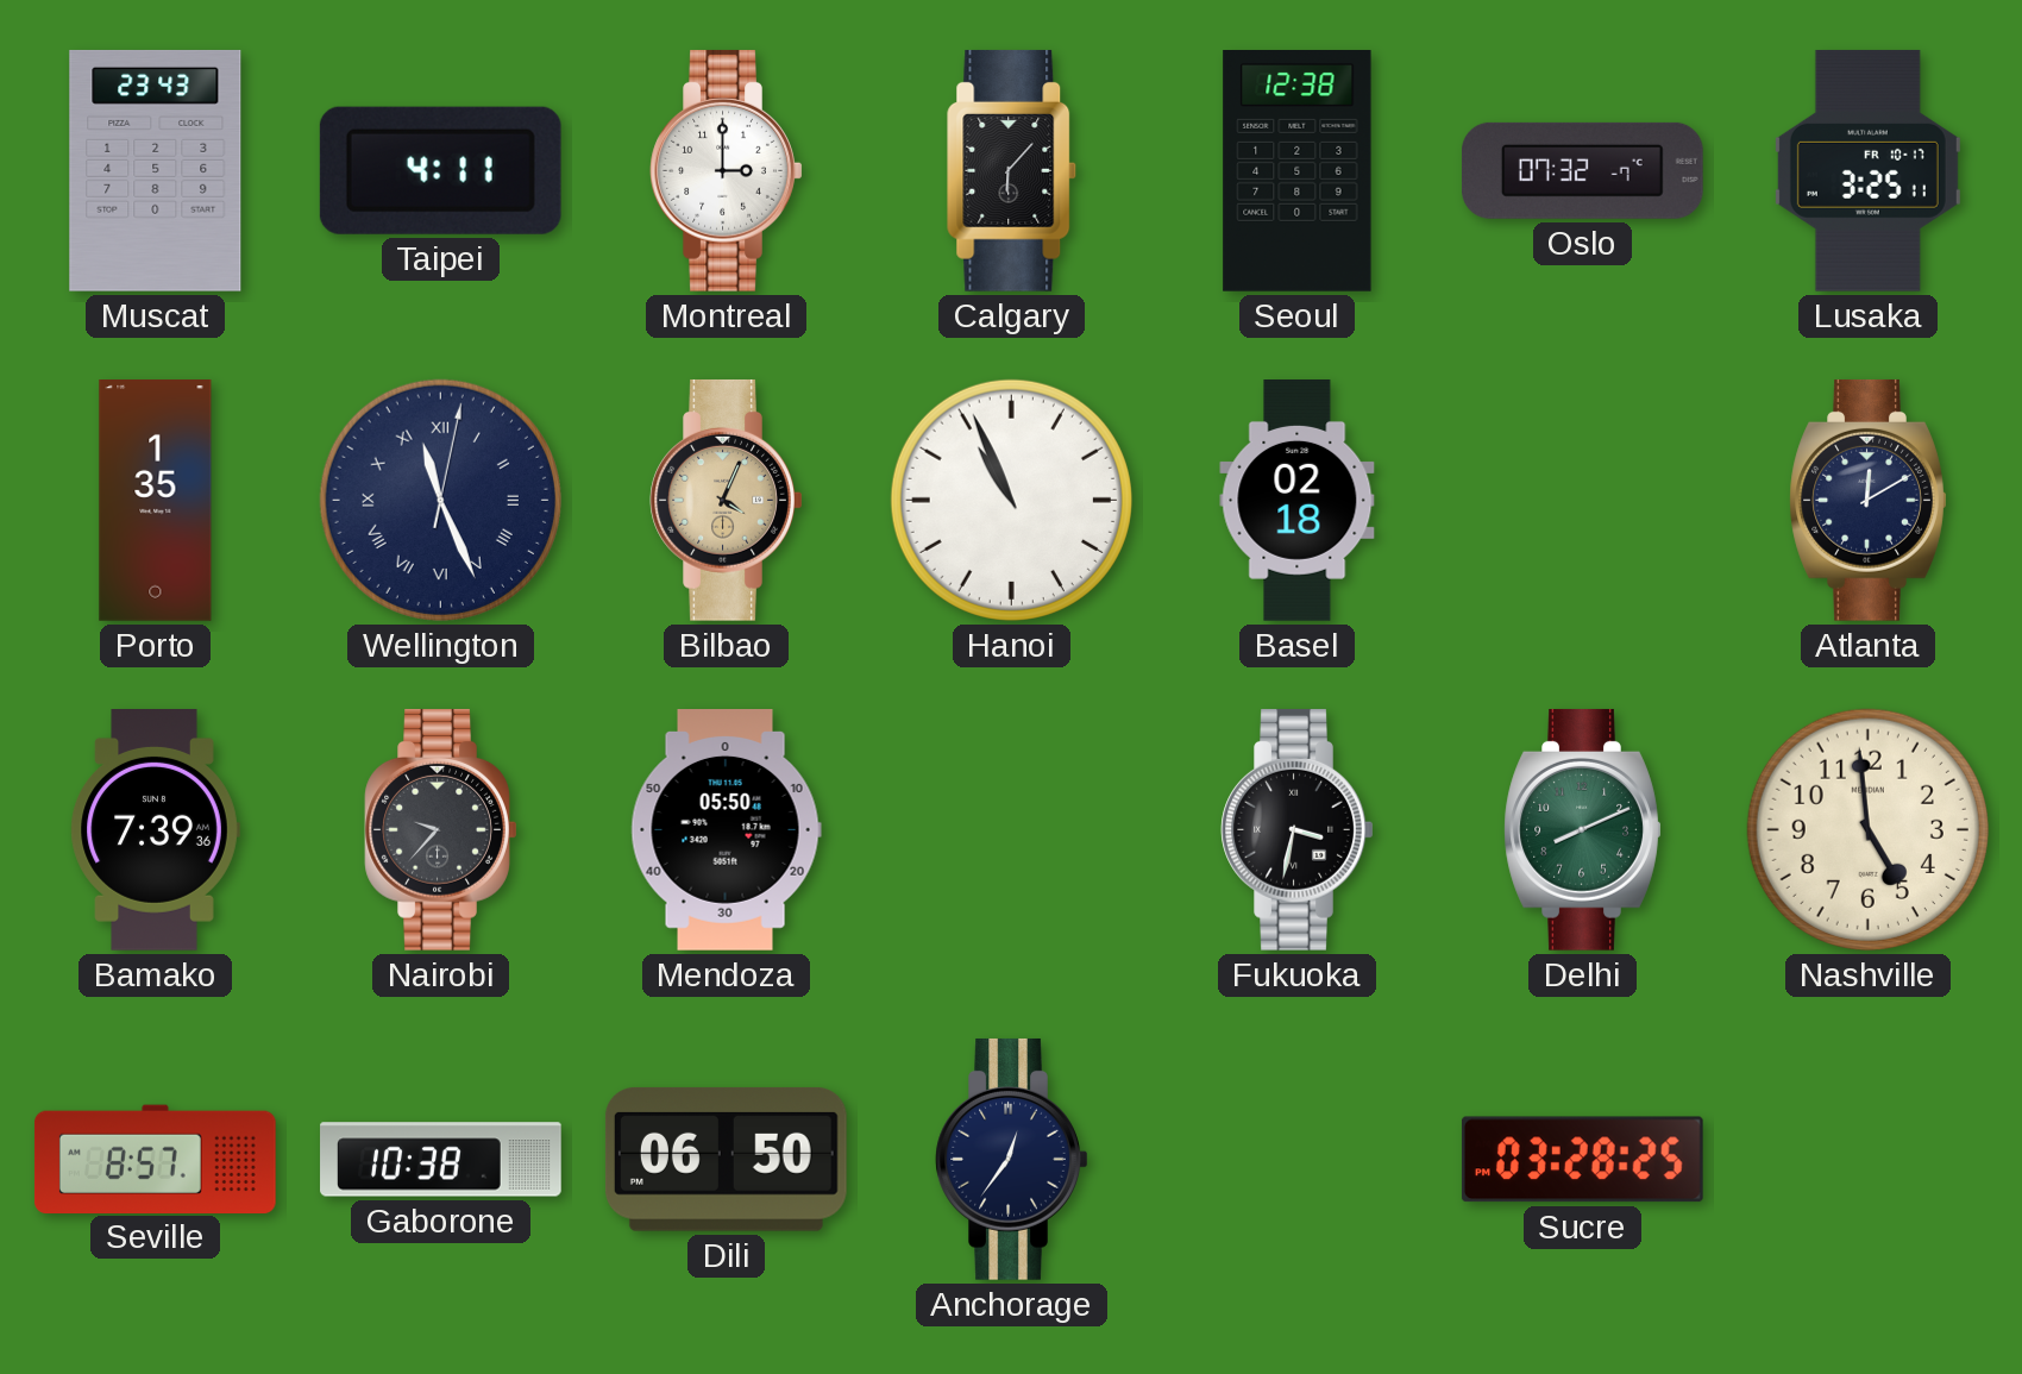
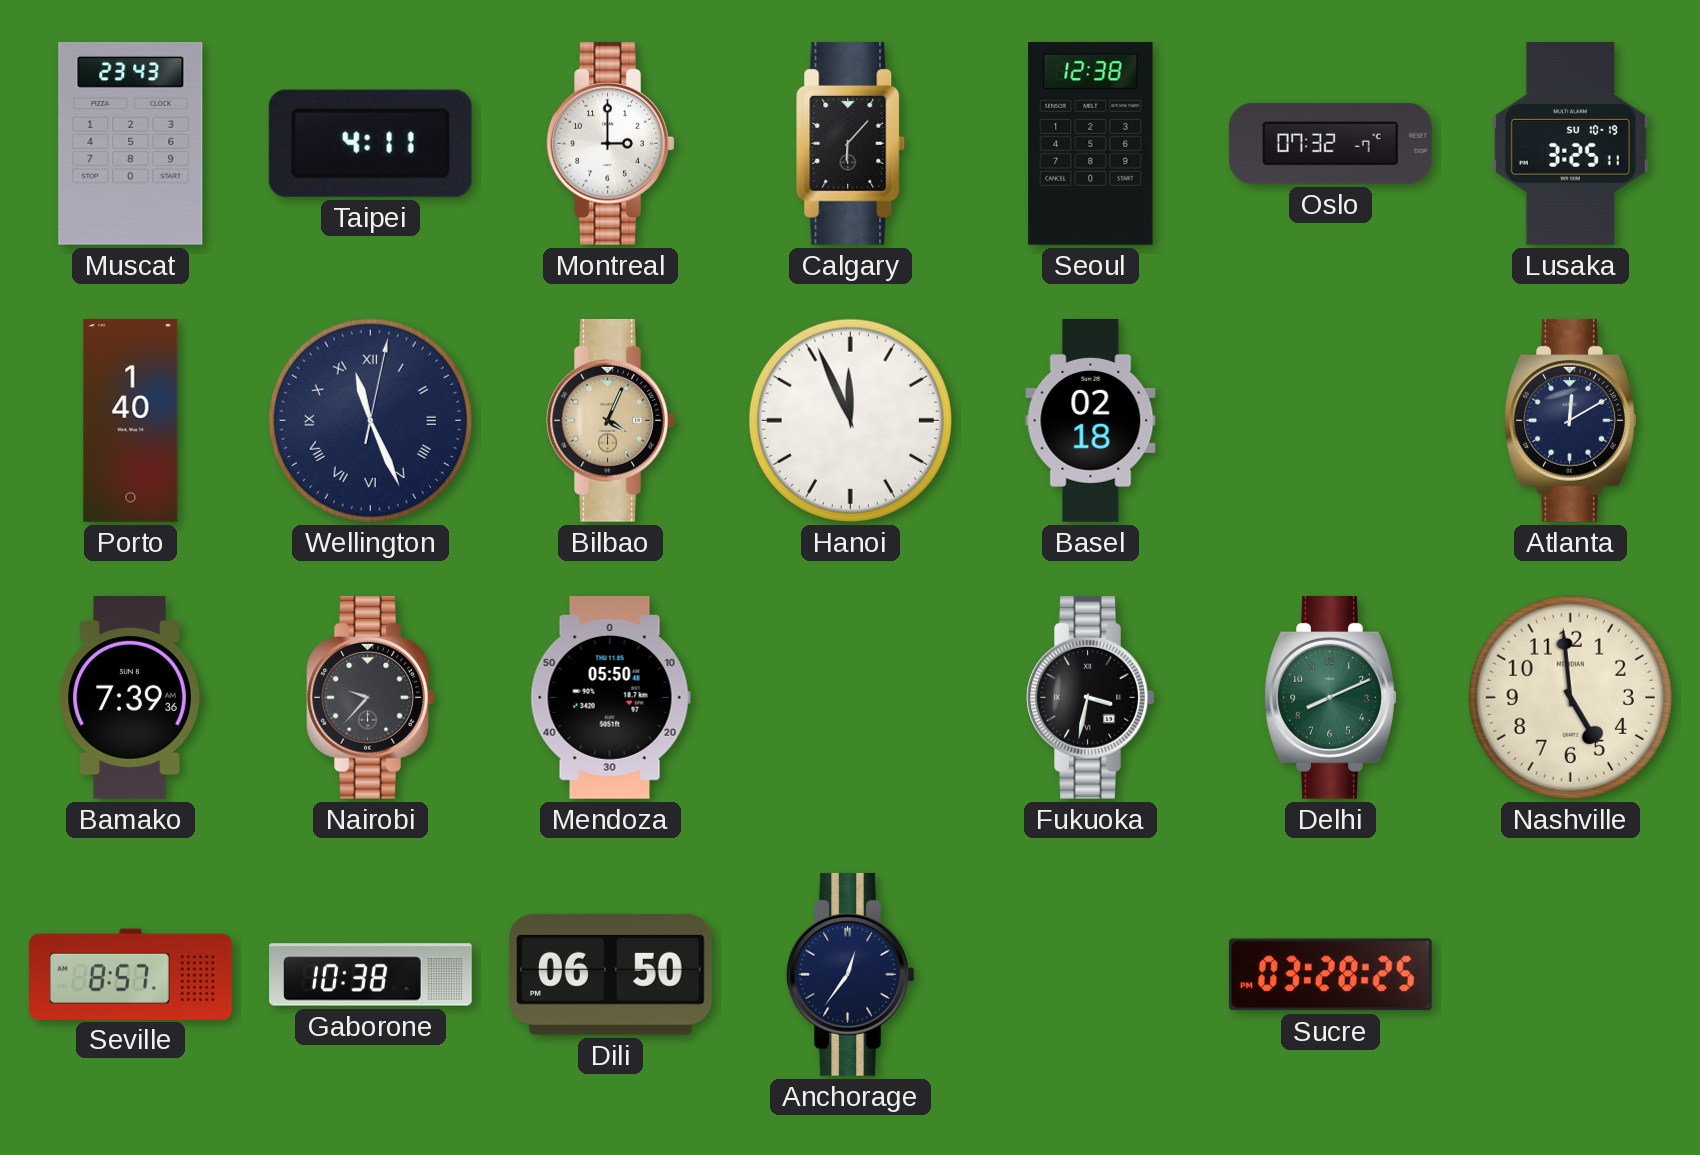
Lusaka date: FR 10-17 -> SU 10-19 (1570, 143)
Porto: 1:35 -> 1:40 (131, 421)
Hanoi: 10:56 -> 11:56 (850, 420)
